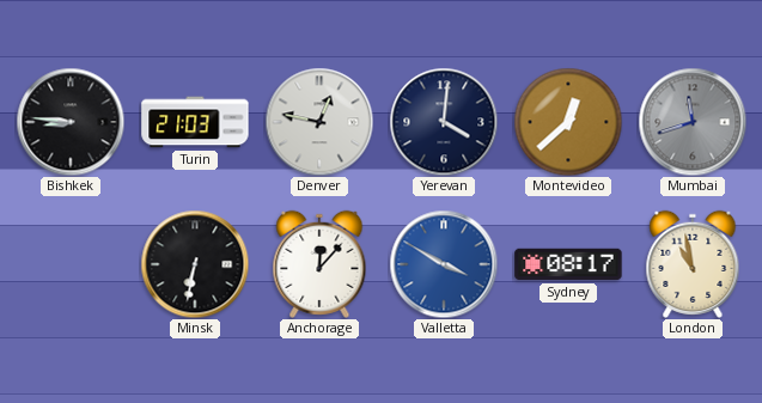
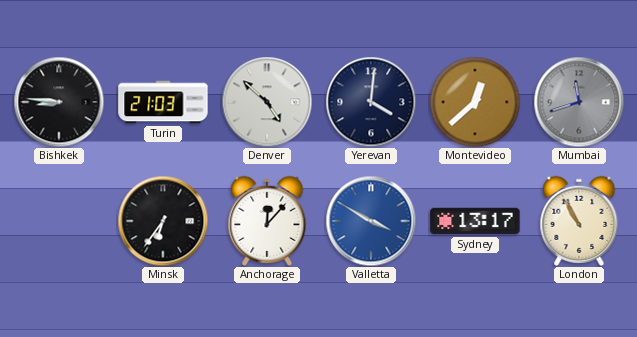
Denver: 12:47 -> 4:52 (267, 102)
Minsk: 6:32 -> 6:36 (163, 221)
Sydney: 08:17 -> 13:17 (475, 221)
London: 10:58 -> 10:55 (579, 221)
